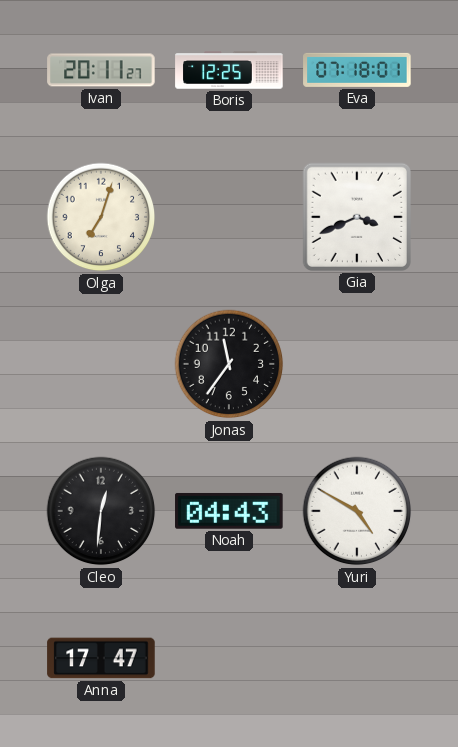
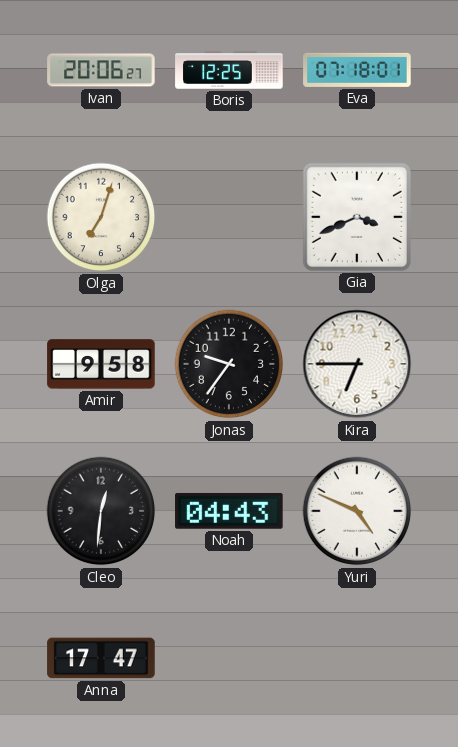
Ivan: 20:11 -> 20:06 (101, 70)
Amir: none -> 9:58 (101, 364)
Jonas: 11:36 -> 9:36 (229, 364)
Kira: none -> 6:45 (357, 364)
Yuri: 4:50 -> 4:49 (357, 511)
